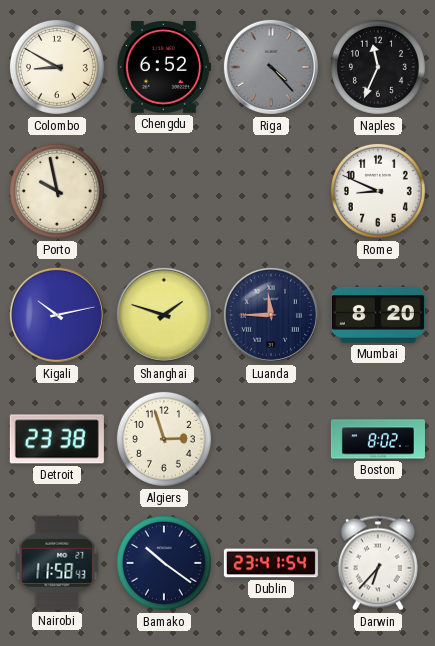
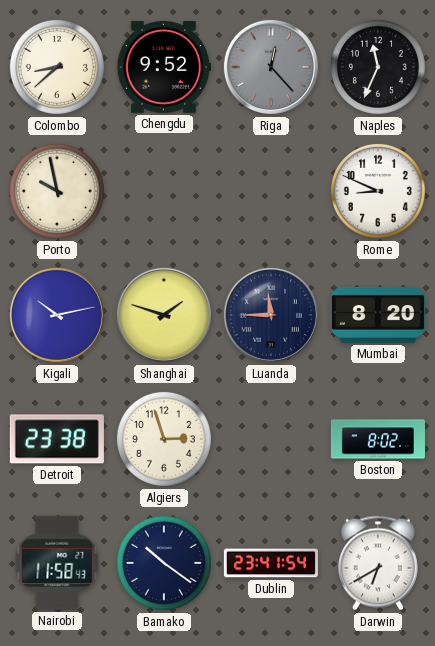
Colombo: 8:50 -> 8:38 (57, 67)
Chengdu: 6:52 -> 9:52 (164, 67)
Riga: 4:23 -> 12:23 (271, 67)
Darwin: 6:37 -> 6:40 (378, 563)
